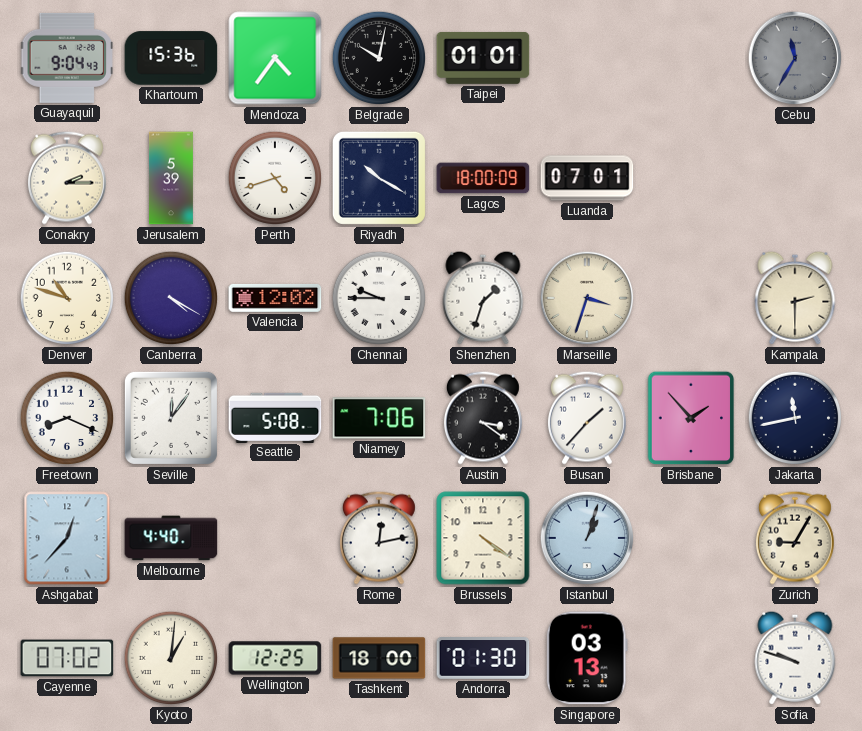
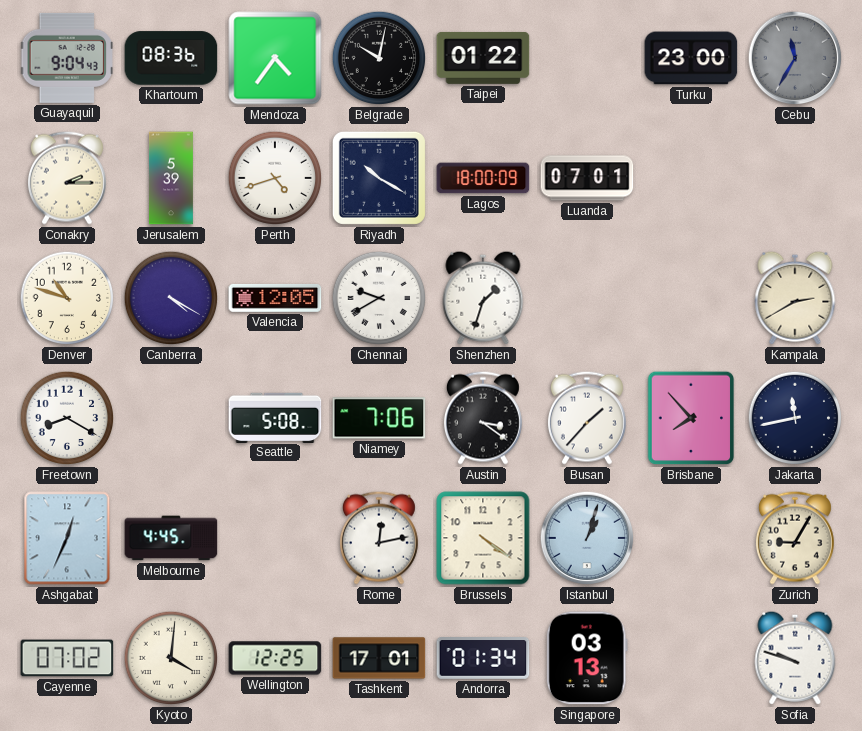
Khartoum: 15:36 -> 08:36 (171, 58)
Taipei: 01:01 -> 01:22 (483, 58)
Turku: none -> 23:00 (691, 58)
Valencia: 12:02 -> 12:05 (275, 298)
Chennai: 9:45 -> 9:40 (379, 298)
Marseille: 3:33 -> none (587, 298)
Kampala: 2:30 -> 2:40 (795, 298)
Freetown: 8:19 -> 8:20 (67, 418)
Seville: 12:06 -> none (171, 418)
Brisbane: 1:53 -> 7:53 (691, 418)
Ashgabat: 12:37 -> 12:34 (67, 538)
Melbourne: 4:40 -> 4:45 (171, 538)
Kyoto: 1:01 -> 4:01 (171, 658)
Tashkent: 18:00 -> 17:01 (379, 658)
Andorra: 01:30 -> 01:34 (483, 658)
